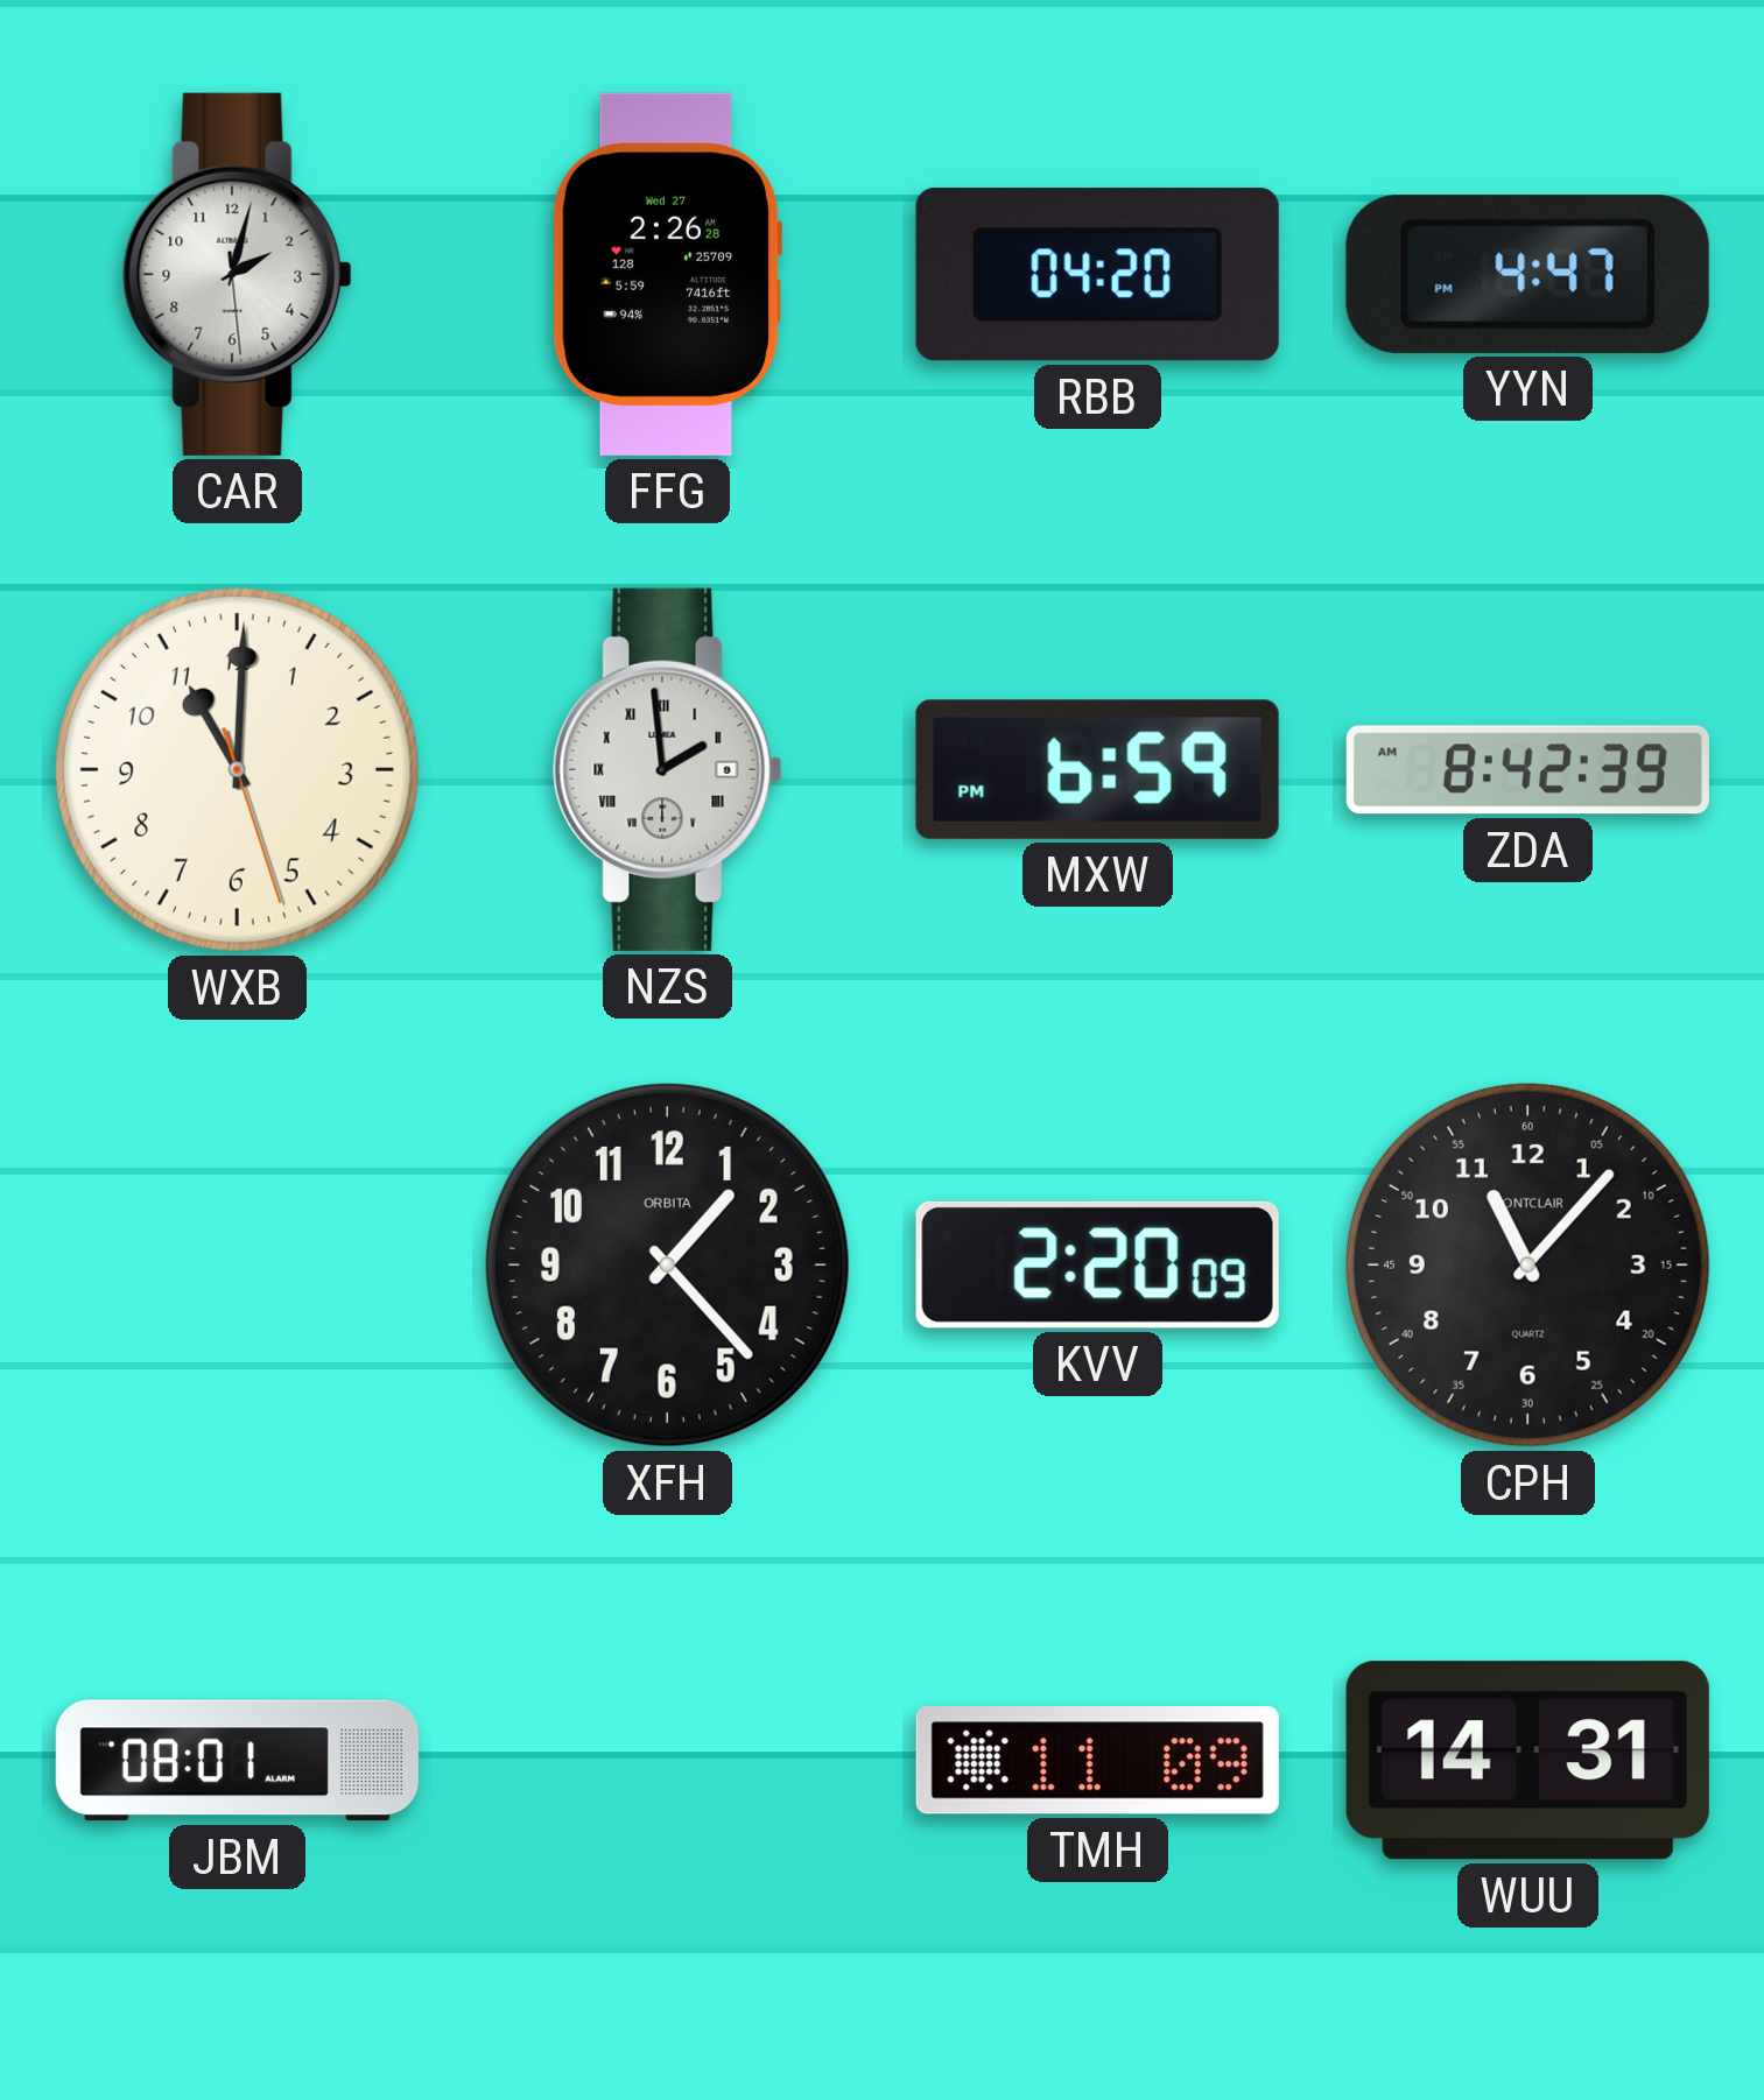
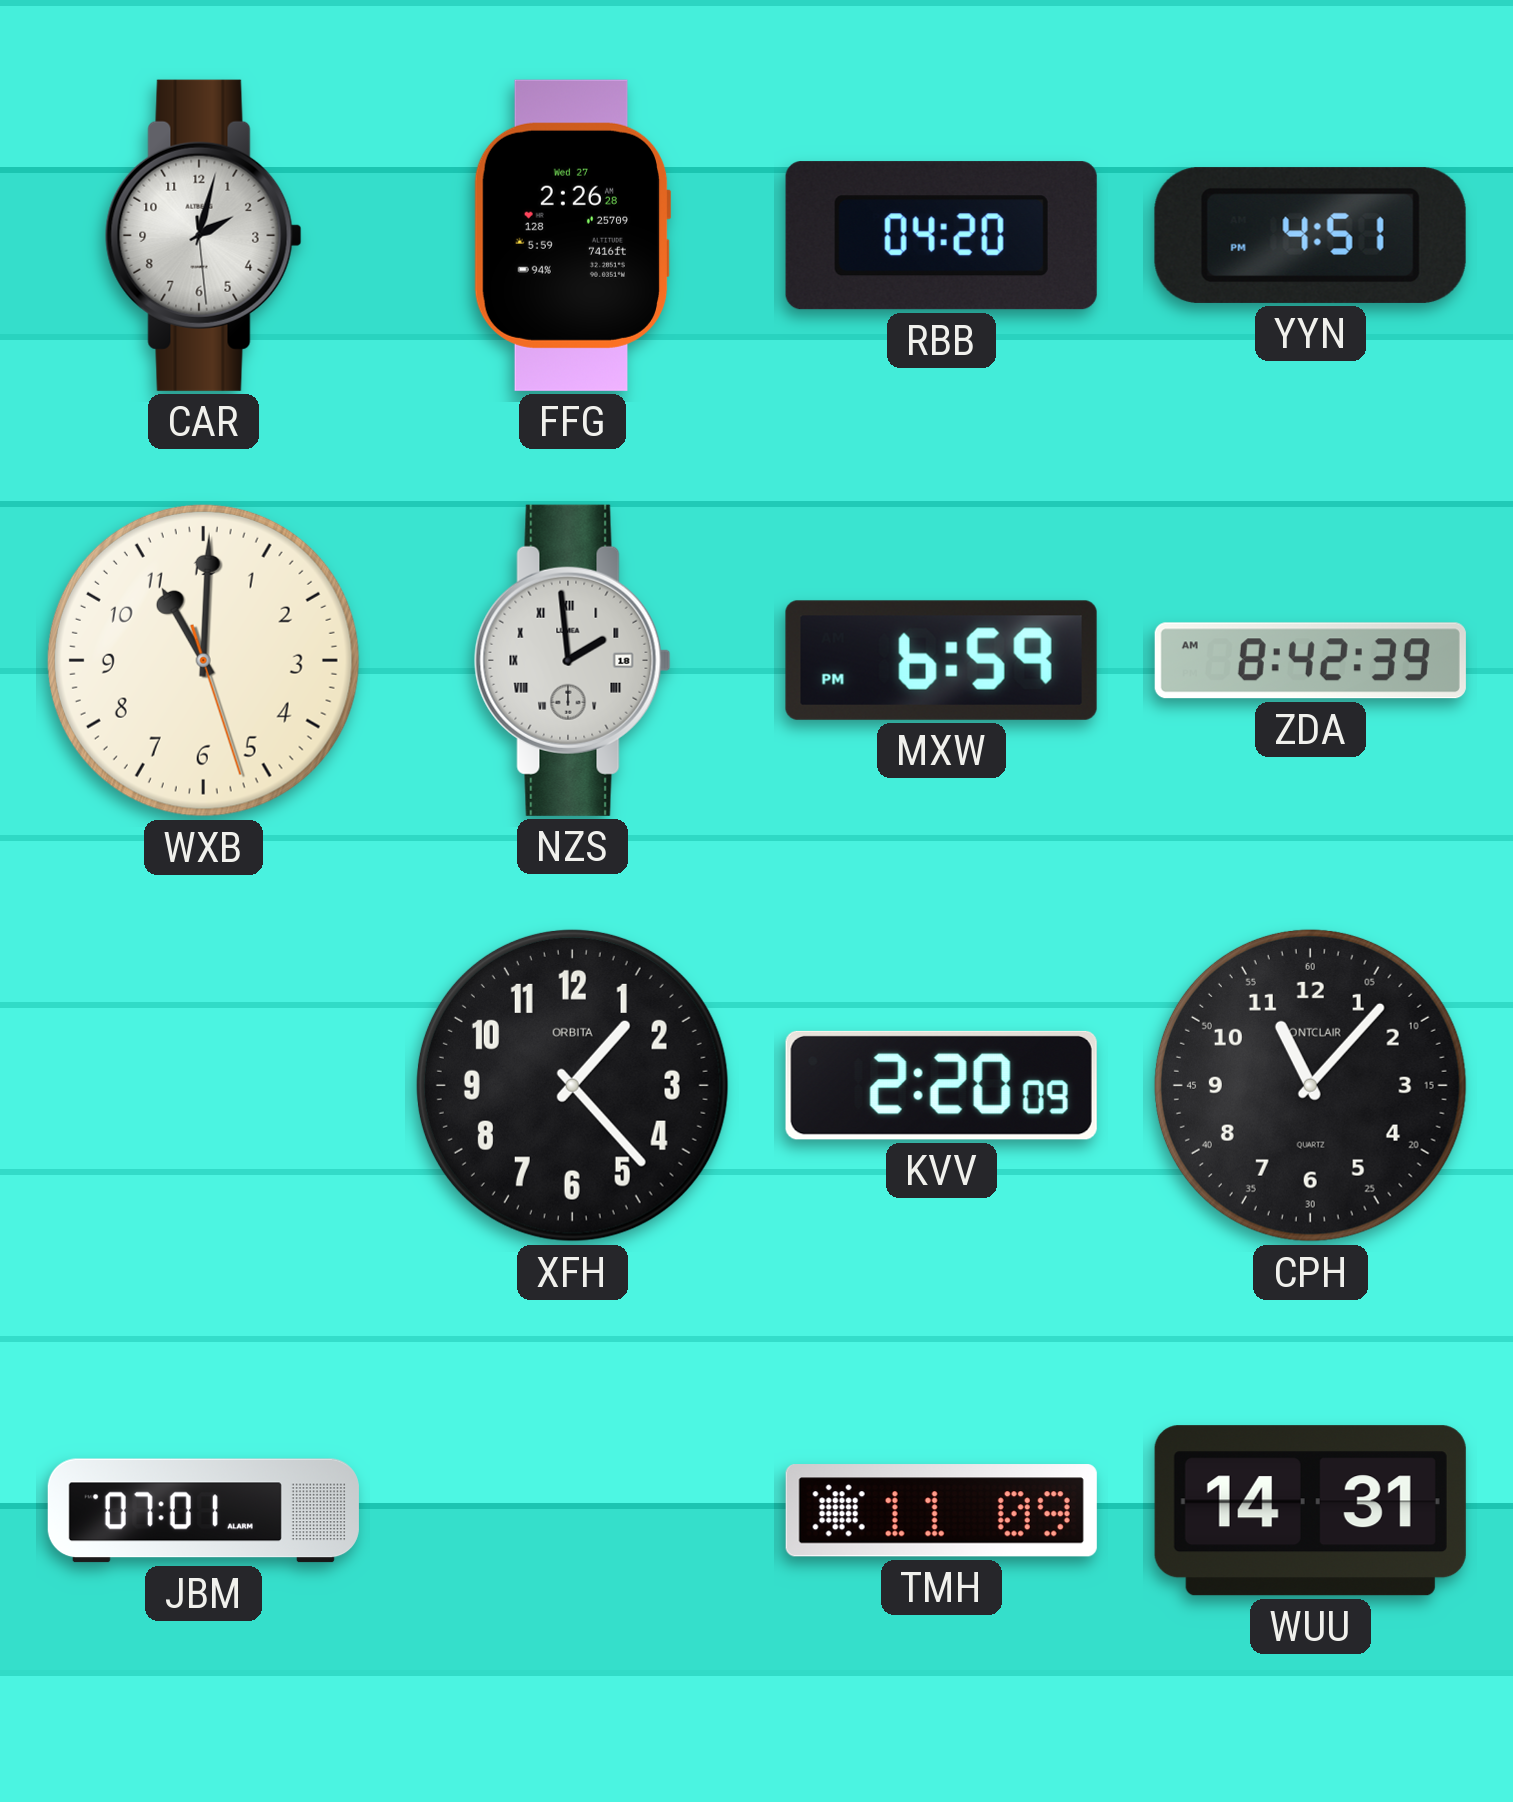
YYN: 4:47 -> 4:51 (1310, 235)
NZS date: 9 -> 18 (572, 660)
JBM: 08:01 -> 07:01 (203, 1511)
